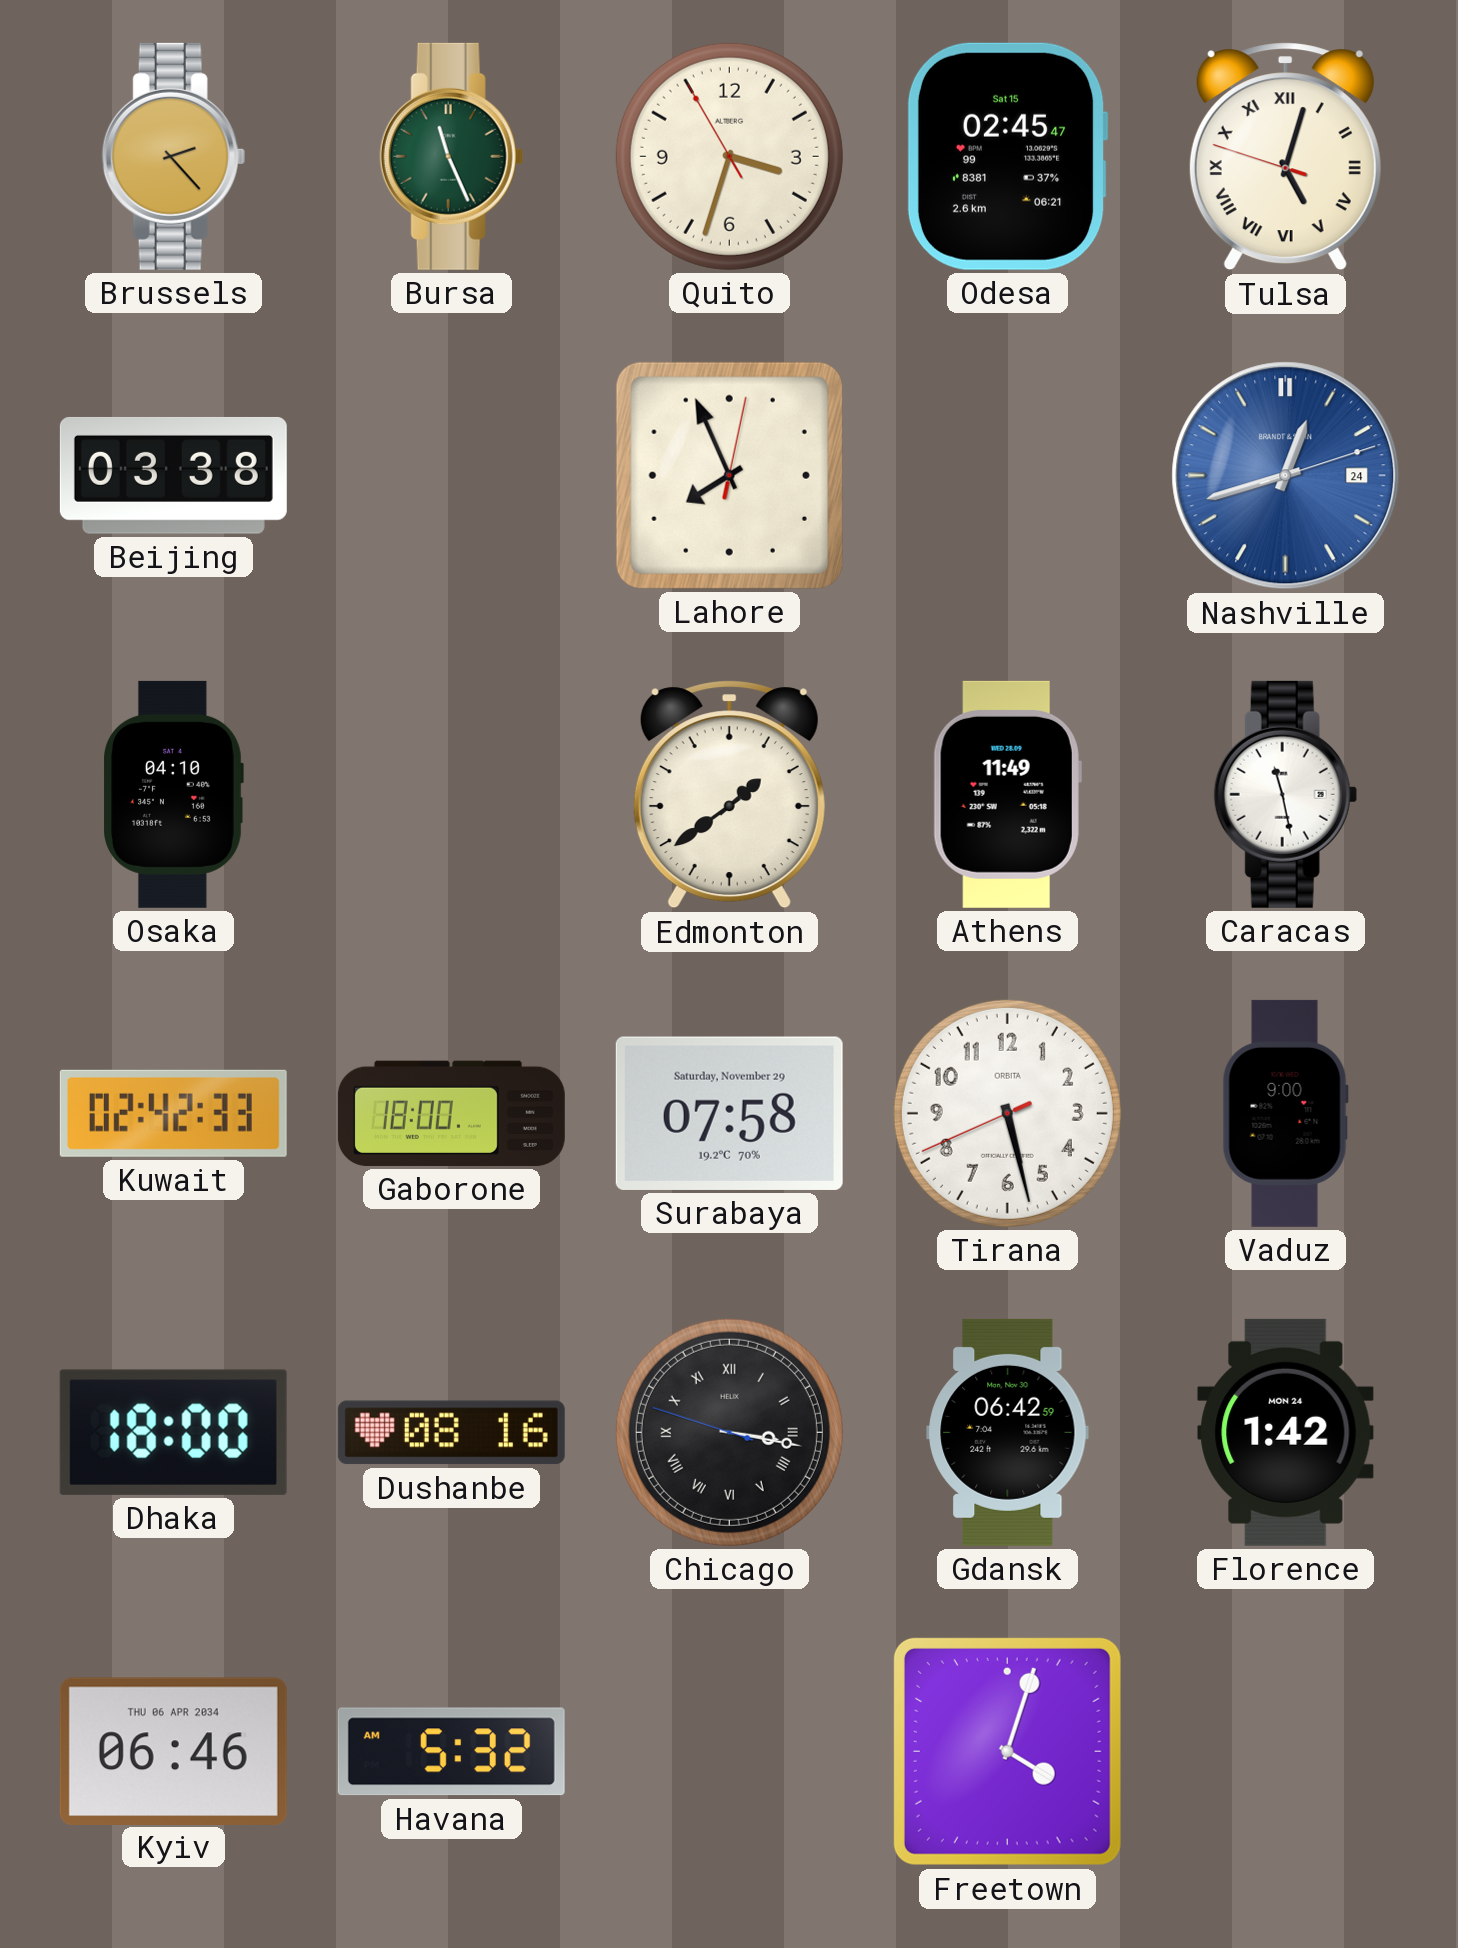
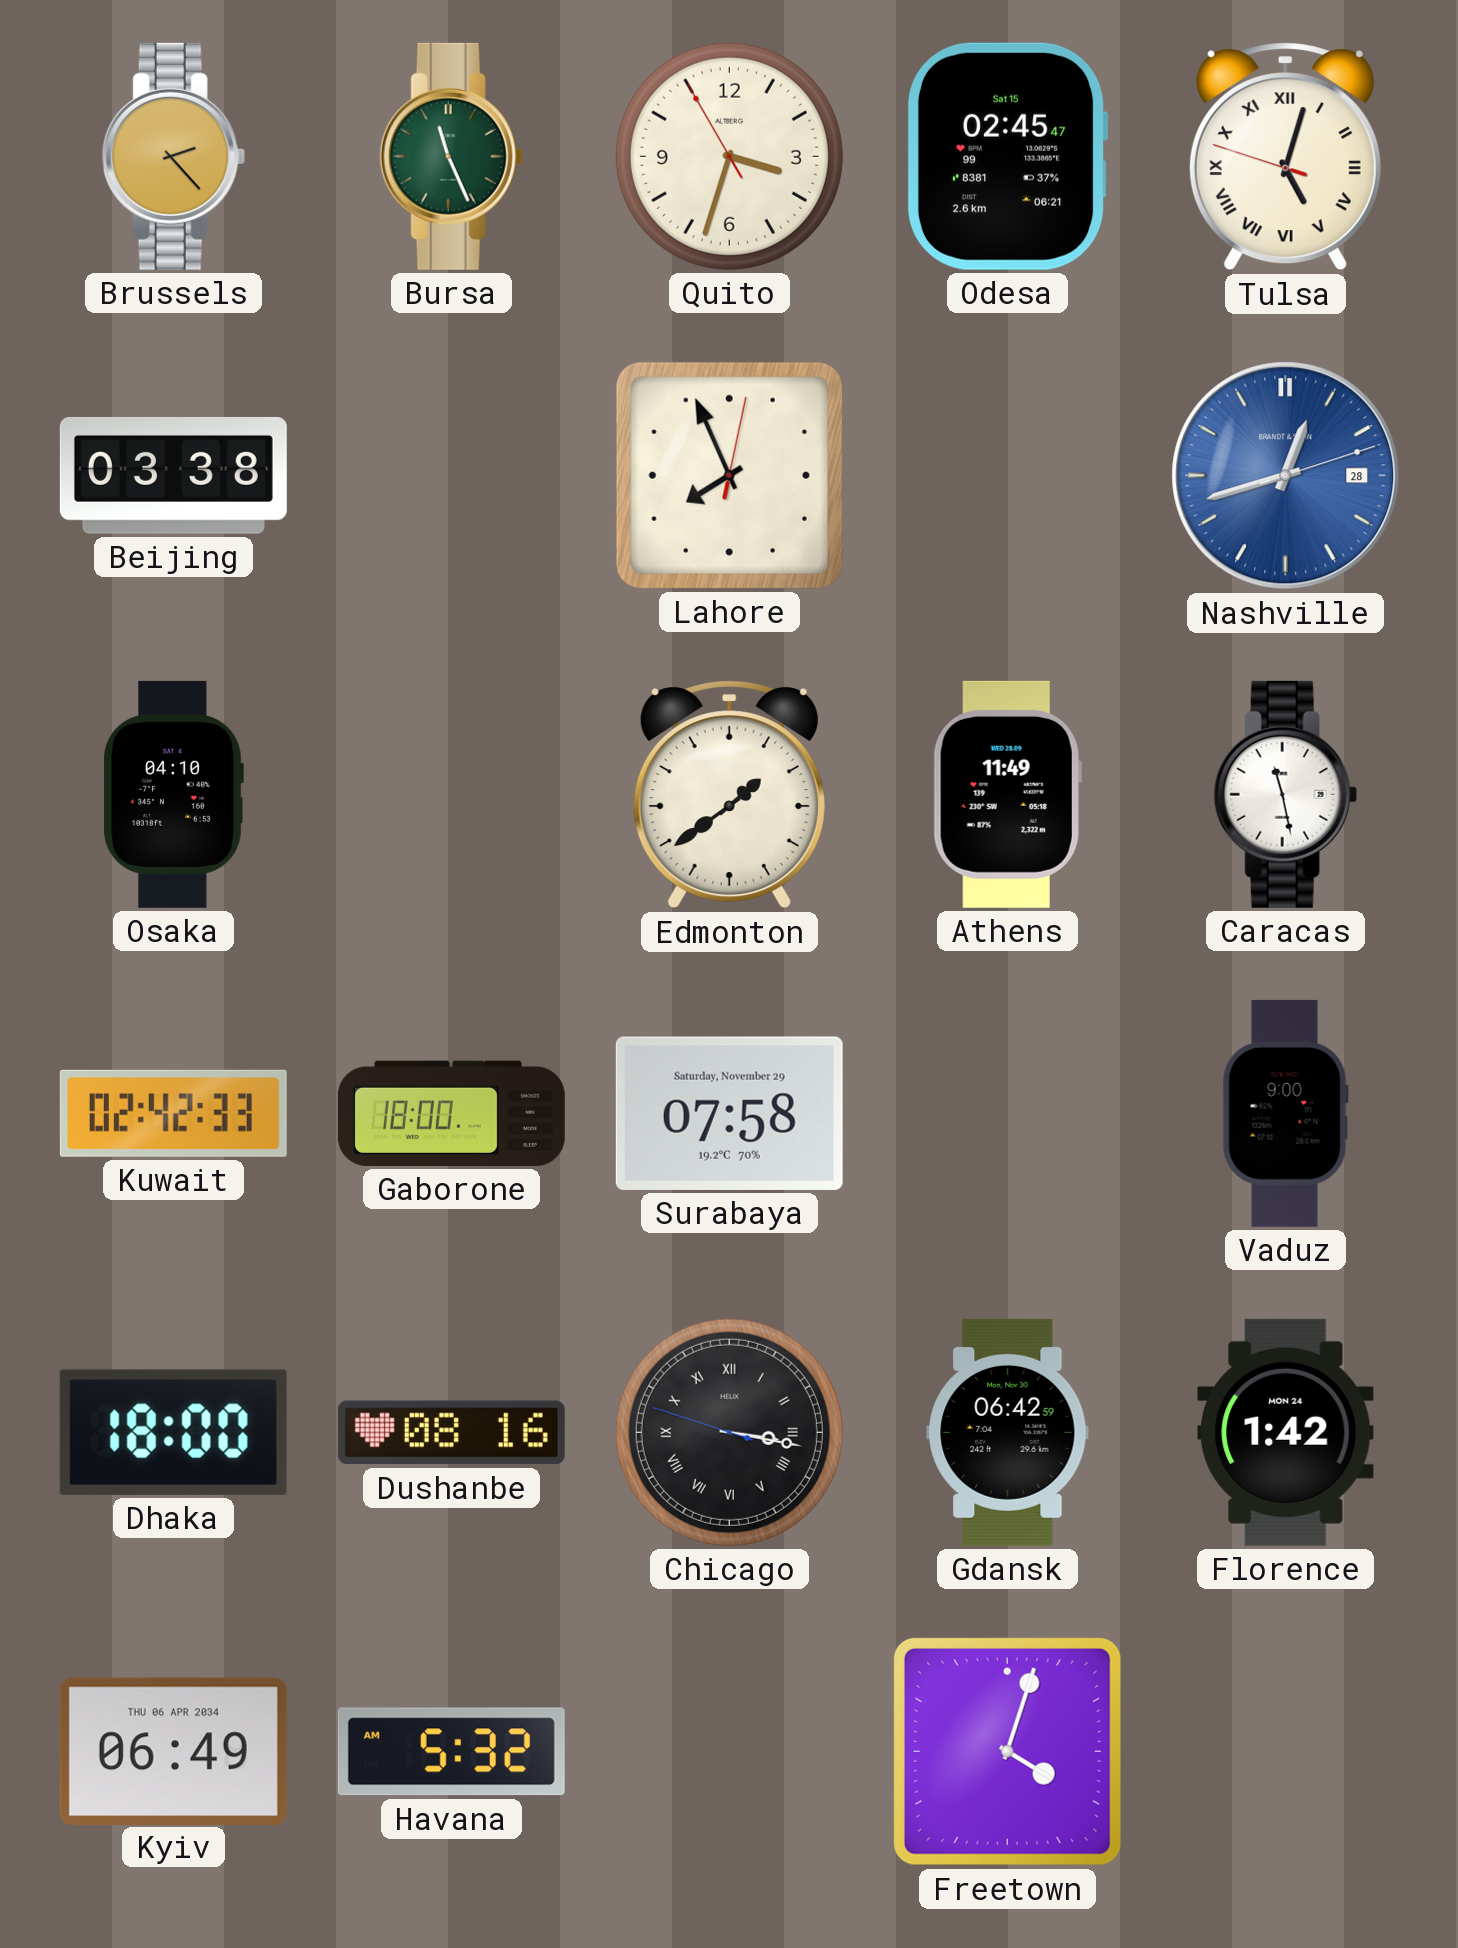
Nashville date: 24 -> 28 (1286, 476)
Tirana: 5:27 -> none (1007, 1113)
Kyiv: 06:46 -> 06:49 (173, 1751)
